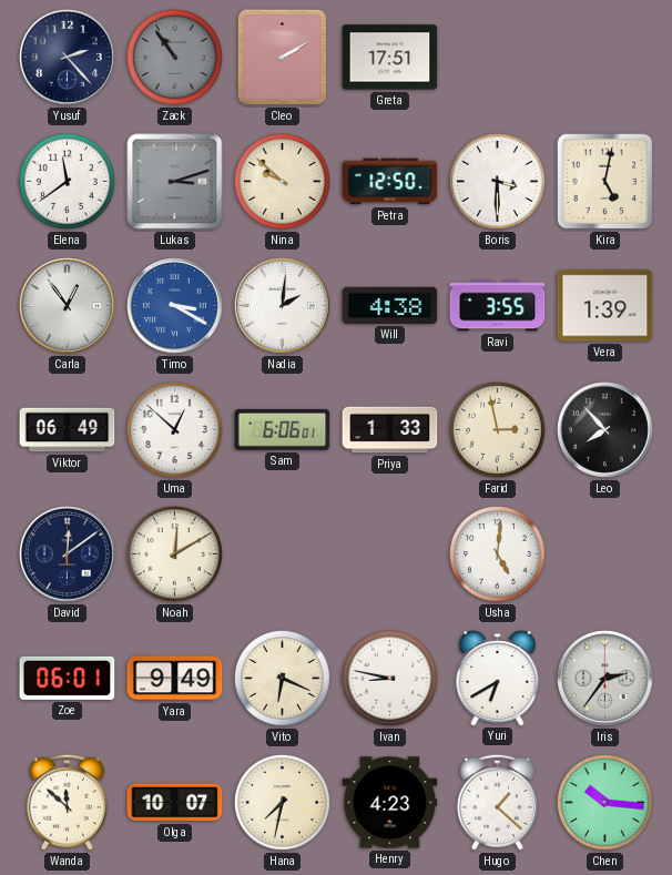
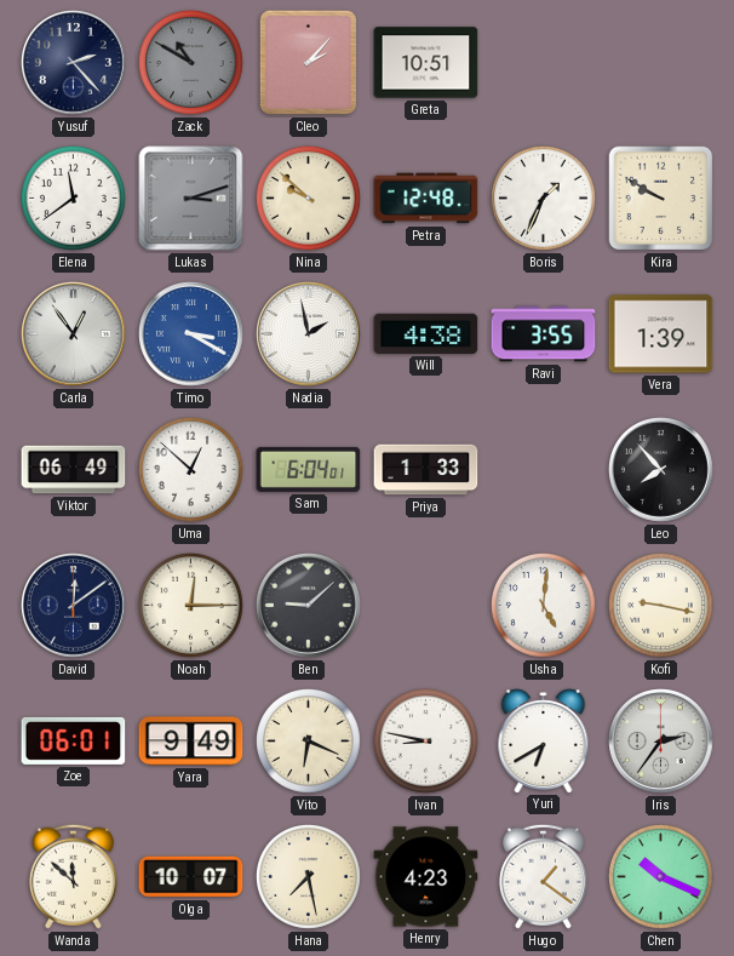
Zack: 10:54 -> 10:50 (190, 62)
Cleo: 2:10 -> 2:07 (309, 63)
Greta: 17:51 -> 10:51 (426, 63)
Petra: 12:50 -> 12:48 (426, 199)
Boris: 3:30 -> 1:34 (543, 198)
Kira: 5:02 -> 9:50 (661, 199)
Nadia: 2:01 -> 1:58 (309, 334)
Sam: 6:06 -> 6:04 (309, 469)
Farid: 2:58 -> none (497, 429)
Noah: 12:10 -> 12:15 (190, 605)
Ben: none -> 9:08 (309, 606)
Kofi: none -> 9:17 (660, 605)
Hana: 7:32 -> 7:28 (308, 876)
Hugo: 1:22 -> 1:21 (543, 876)
Chen: 10:16 -> 10:19 (660, 876)
